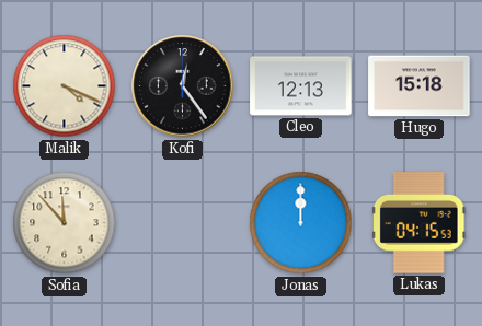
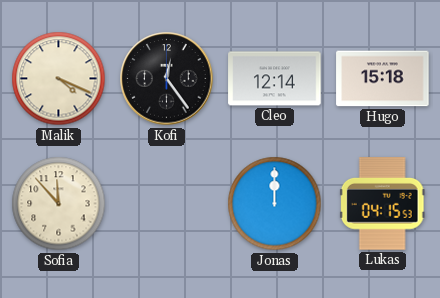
Cleo: 12:13 -> 12:14 (275, 79)
